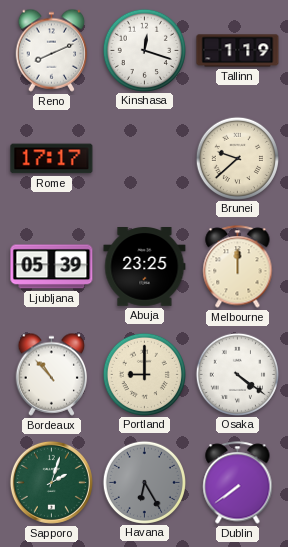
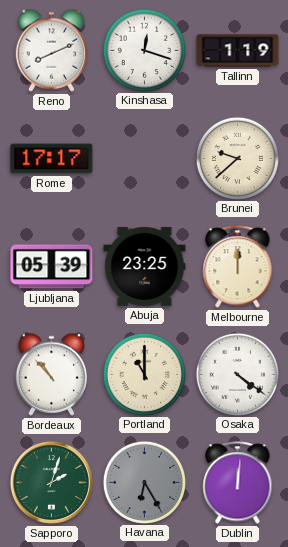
Portland: 9:00 -> 11:00 (144, 374)
Dublin: 7:39 -> 12:01 (238, 483)
